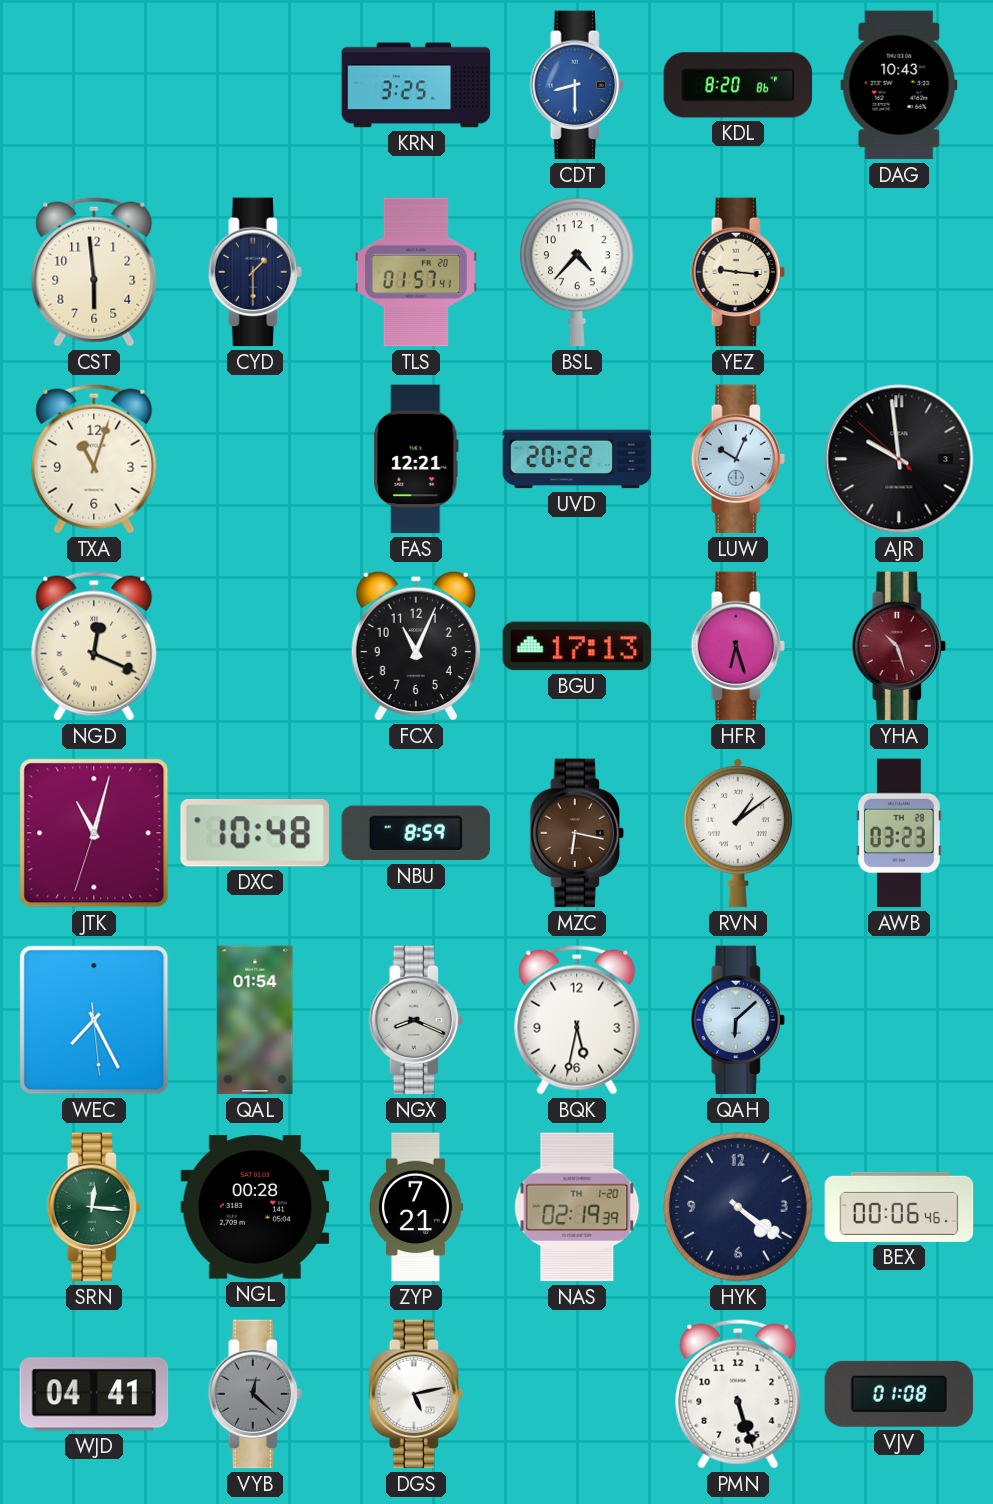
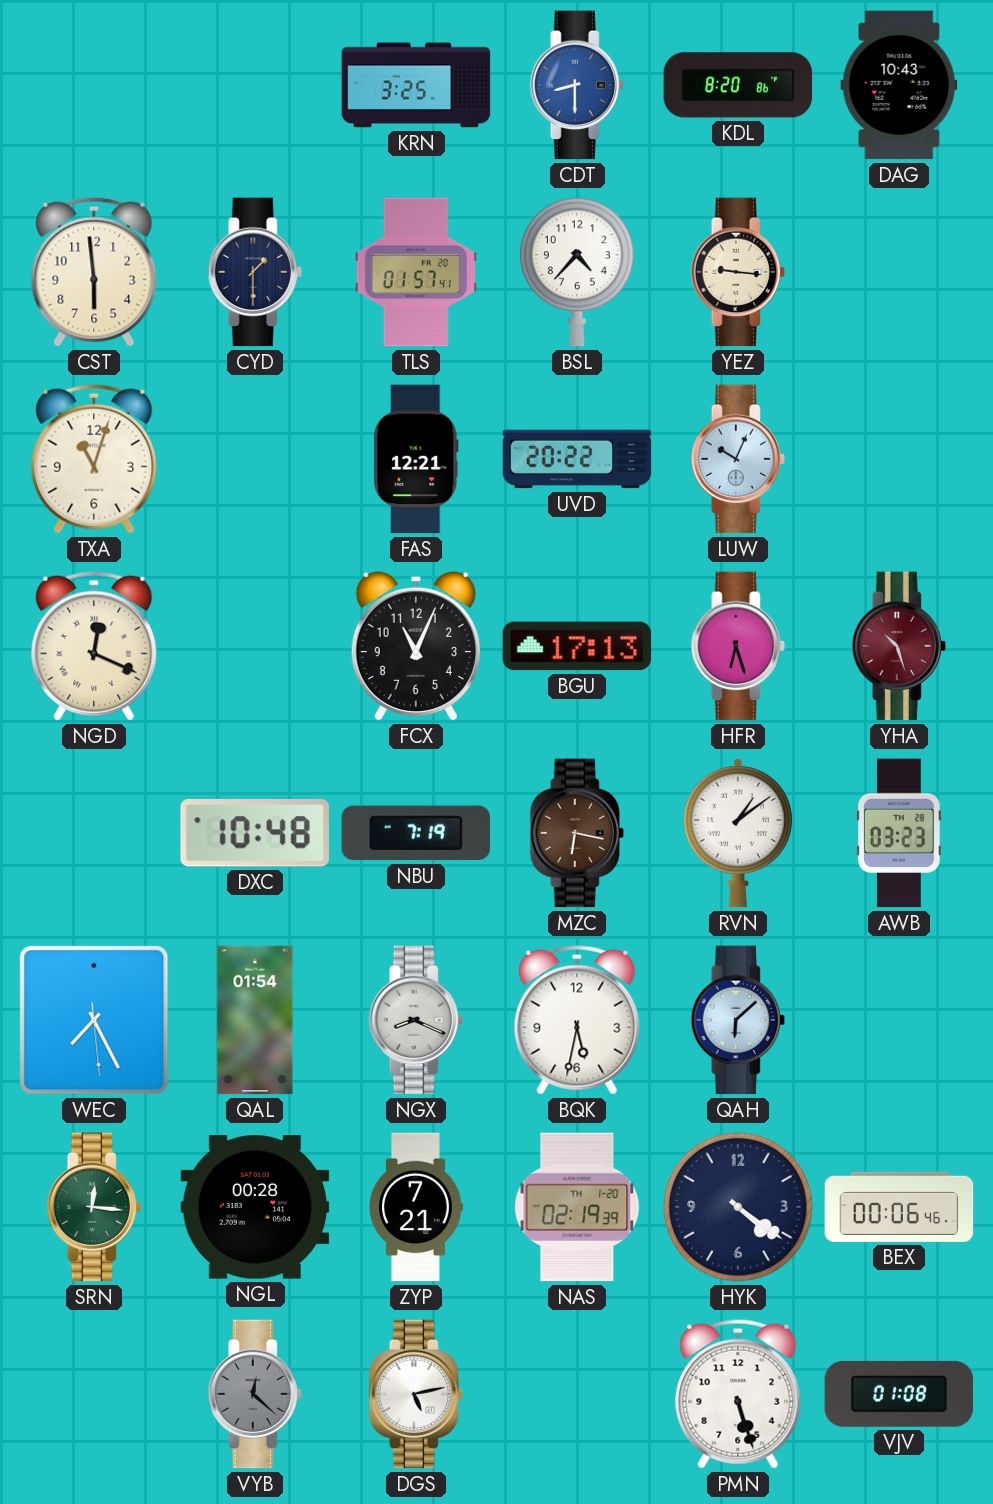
AJR: 9:58 -> none (899, 459)
JTK: 11:02 -> none (94, 833)
NBU: 8:59 -> 7:19 (416, 833)
WJD: 04:41 -> none (94, 1394)
